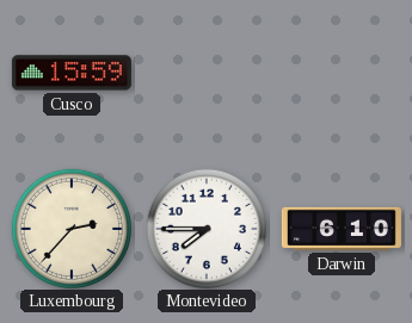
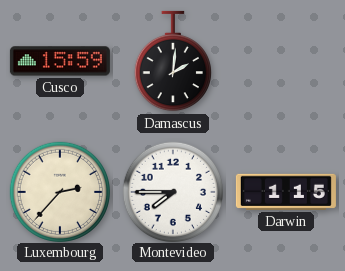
Damascus: none -> 2:01 (173, 61)
Darwin: 6:10 -> 1:15 (286, 192)
